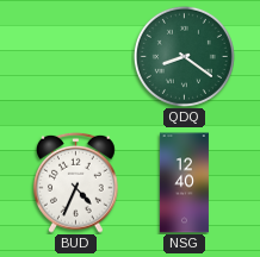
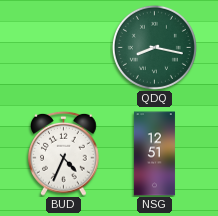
QDQ: 8:21 -> 8:17 (154, 47)
NSG: 12:40 -> 12:51 (154, 154)
